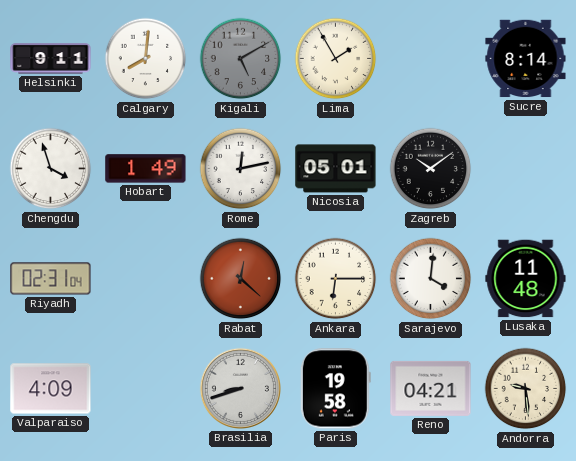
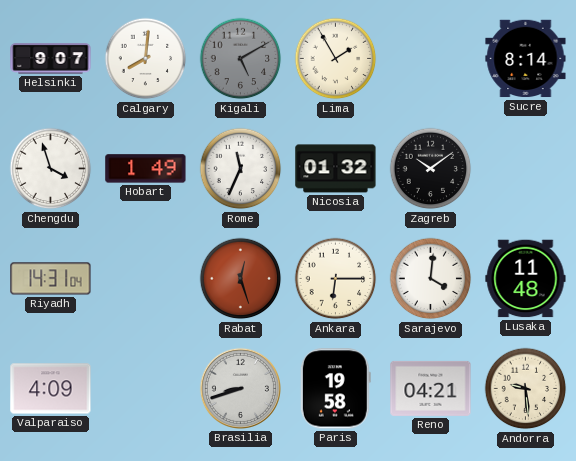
Helsinki: 9:11 -> 9:07 (51, 59)
Rome: 12:13 -> 11:34 (241, 169)
Nicosia: 05:01 -> 01:32 (336, 169)
Riyadh: 02:31 -> 14:31 (51, 279)
Rabat: 12:22 -> 12:27 (241, 279)
